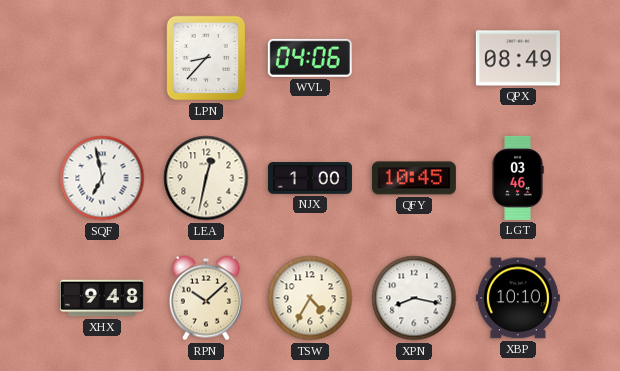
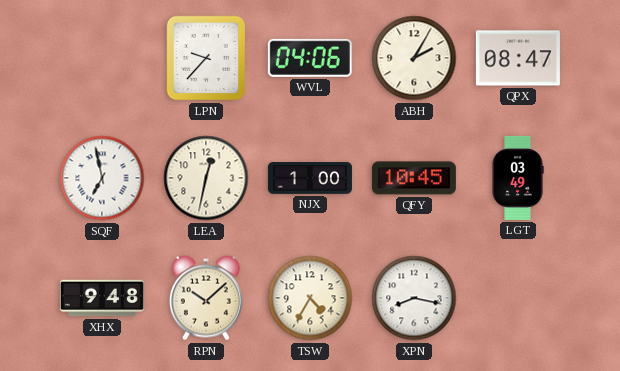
LPN: 8:37 -> 9:37 (206, 58)
ABH: none -> 2:05 (414, 58)
QPX: 08:49 -> 08:47 (518, 58)
LGT: 03:46 -> 03:49 (518, 178)
XBP: 10:10 -> none (518, 298)
